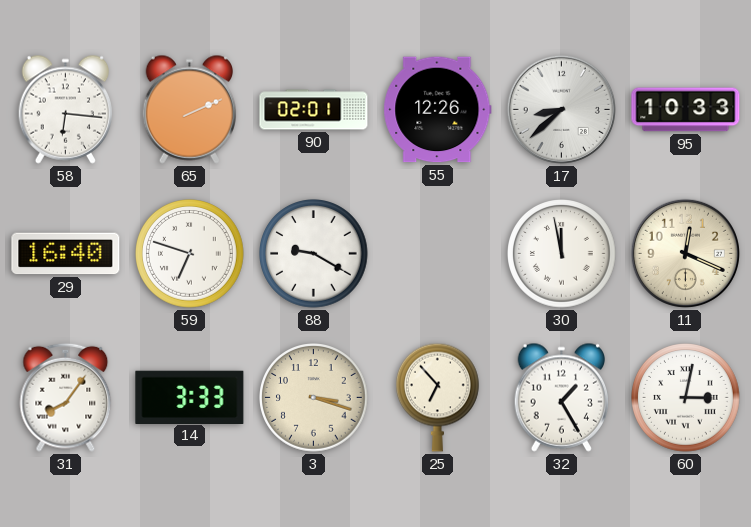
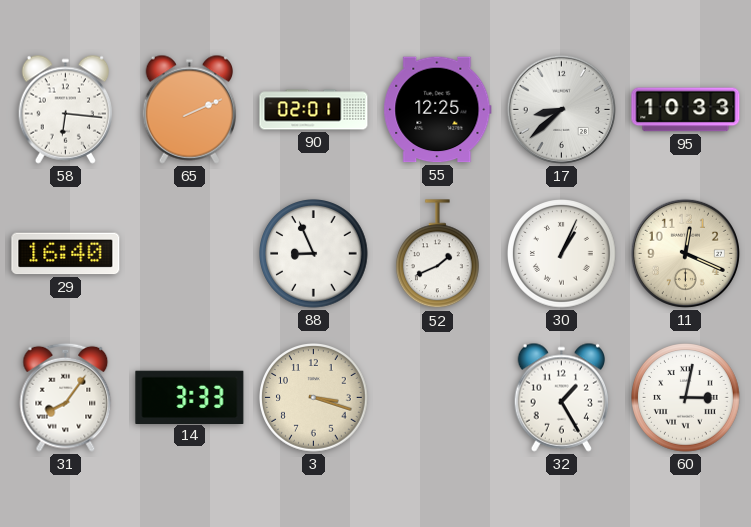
55: 12:26 -> 12:25 (438, 110)
59: 6:48 -> none (190, 254)
88: 9:20 -> 8:56 (314, 254)
52: none -> 1:41 (438, 254)
30: 11:58 -> 1:04 (562, 254)
25: 6:53 -> none (438, 397)
